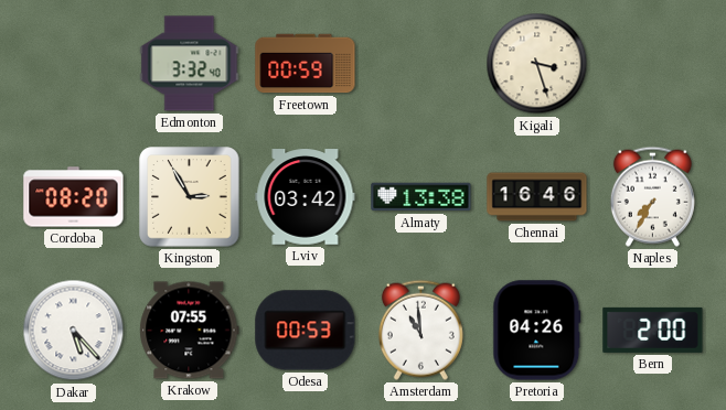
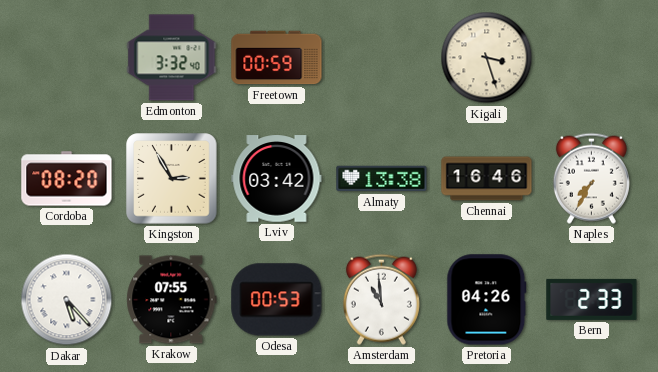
Bern: 2:00 -> 2:33 (592, 299)
